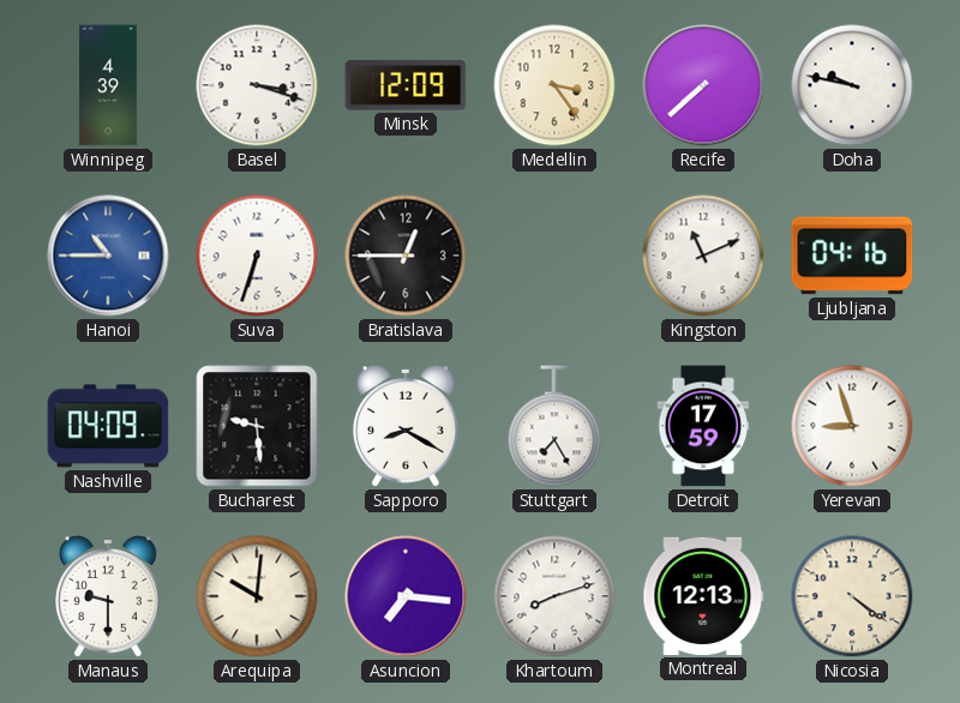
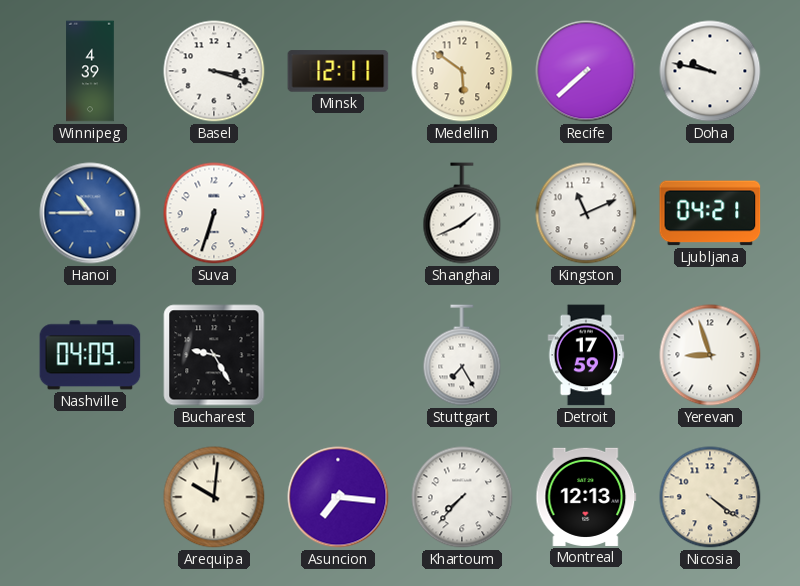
Minsk: 12:09 -> 12:11 (338, 71)
Medellin: 3:24 -> 5:51 (462, 71)
Bratislava: 12:45 -> none (406, 256)
Shanghai: none -> 1:41 (462, 213)
Ljubljana: 04:16 -> 04:21 (710, 213)
Bucharest: 9:29 -> 9:25 (214, 355)
Sapporo: 8:20 -> none (407, 427)
Manaus: 9:30 -> none (109, 597)
Khartoum: 8:12 -> 7:37 (462, 497)
